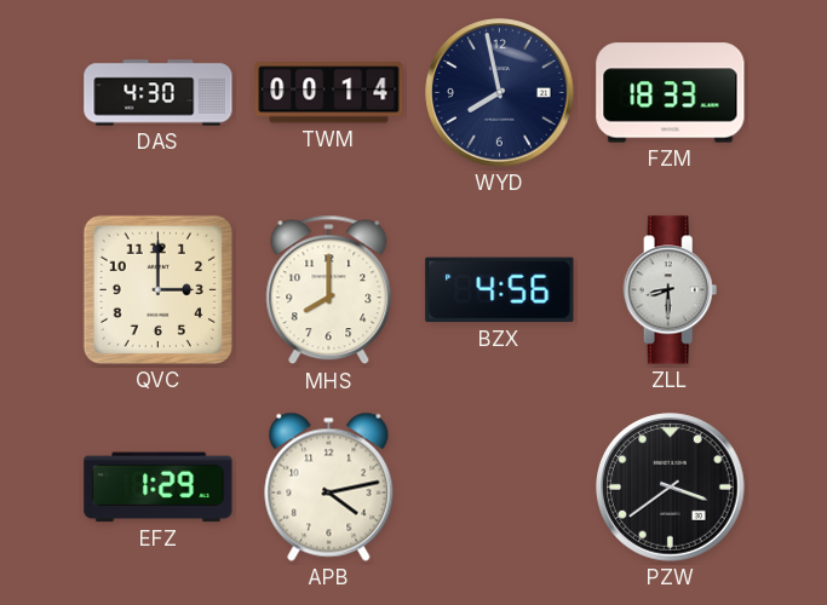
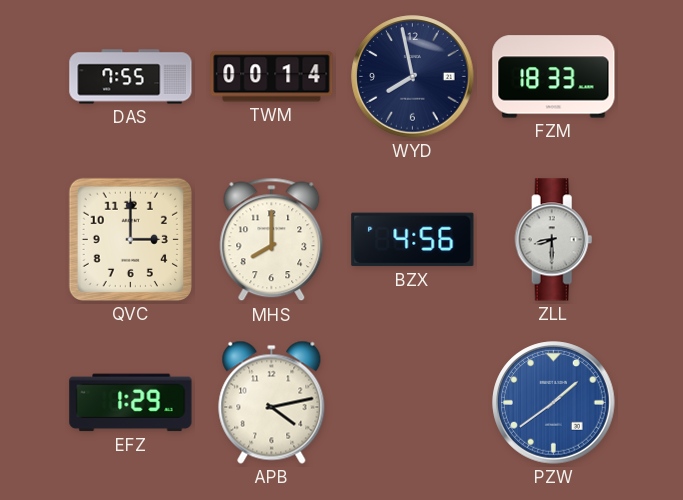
DAS: 4:30 -> 7:55 (131, 77)
PZW: 3:39 -> 1:39 (554, 403)
PZW dial: black -> blue (554, 403)
